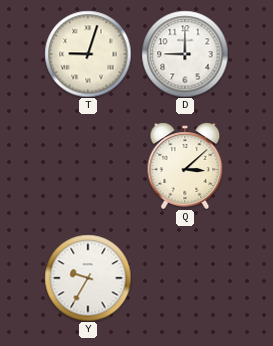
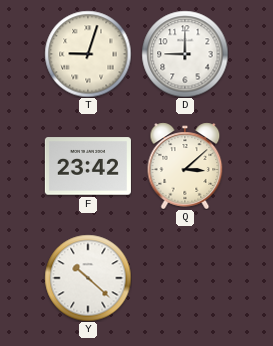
F: none -> 23:42 (88, 166)
Y: 9:35 -> 10:22 (88, 278)
